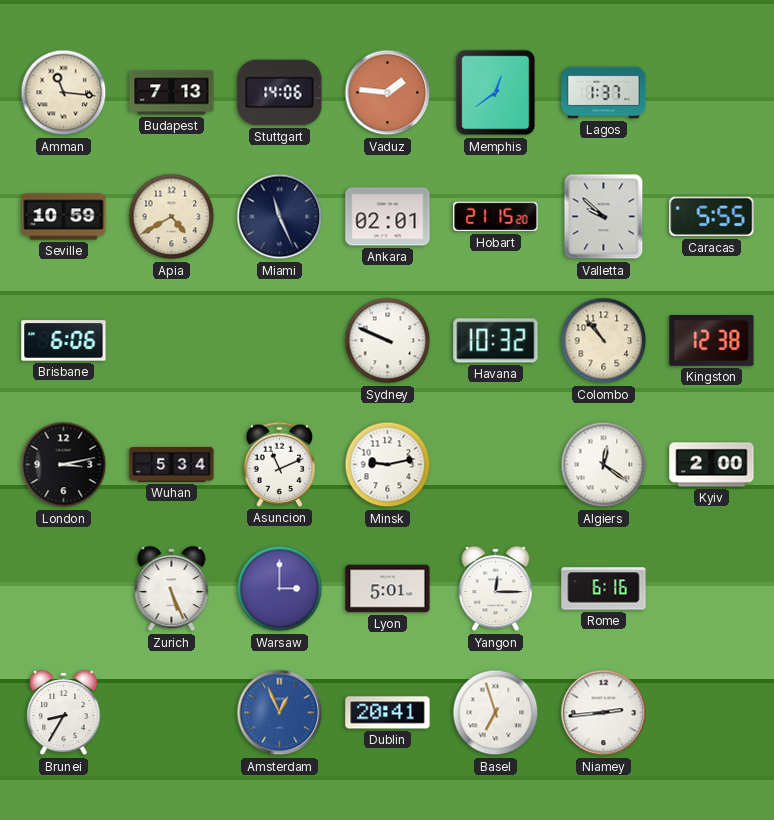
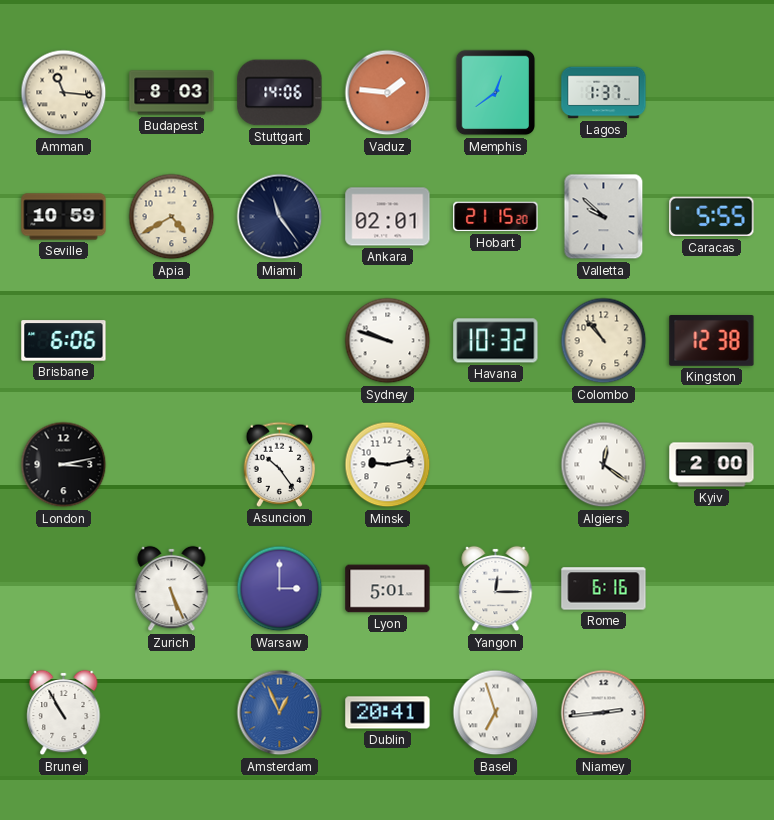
Budapest: 7:13 -> 8:03 (172, 93)
Miami: 11:26 -> 11:24 (280, 217)
Sydney: 9:49 -> 9:48 (388, 341)
Wuhan: 5:34 -> none (172, 464)
Asuncion: 11:11 -> 10:24 (280, 464)
Brunei: 8:35 -> 10:55 (64, 713)
